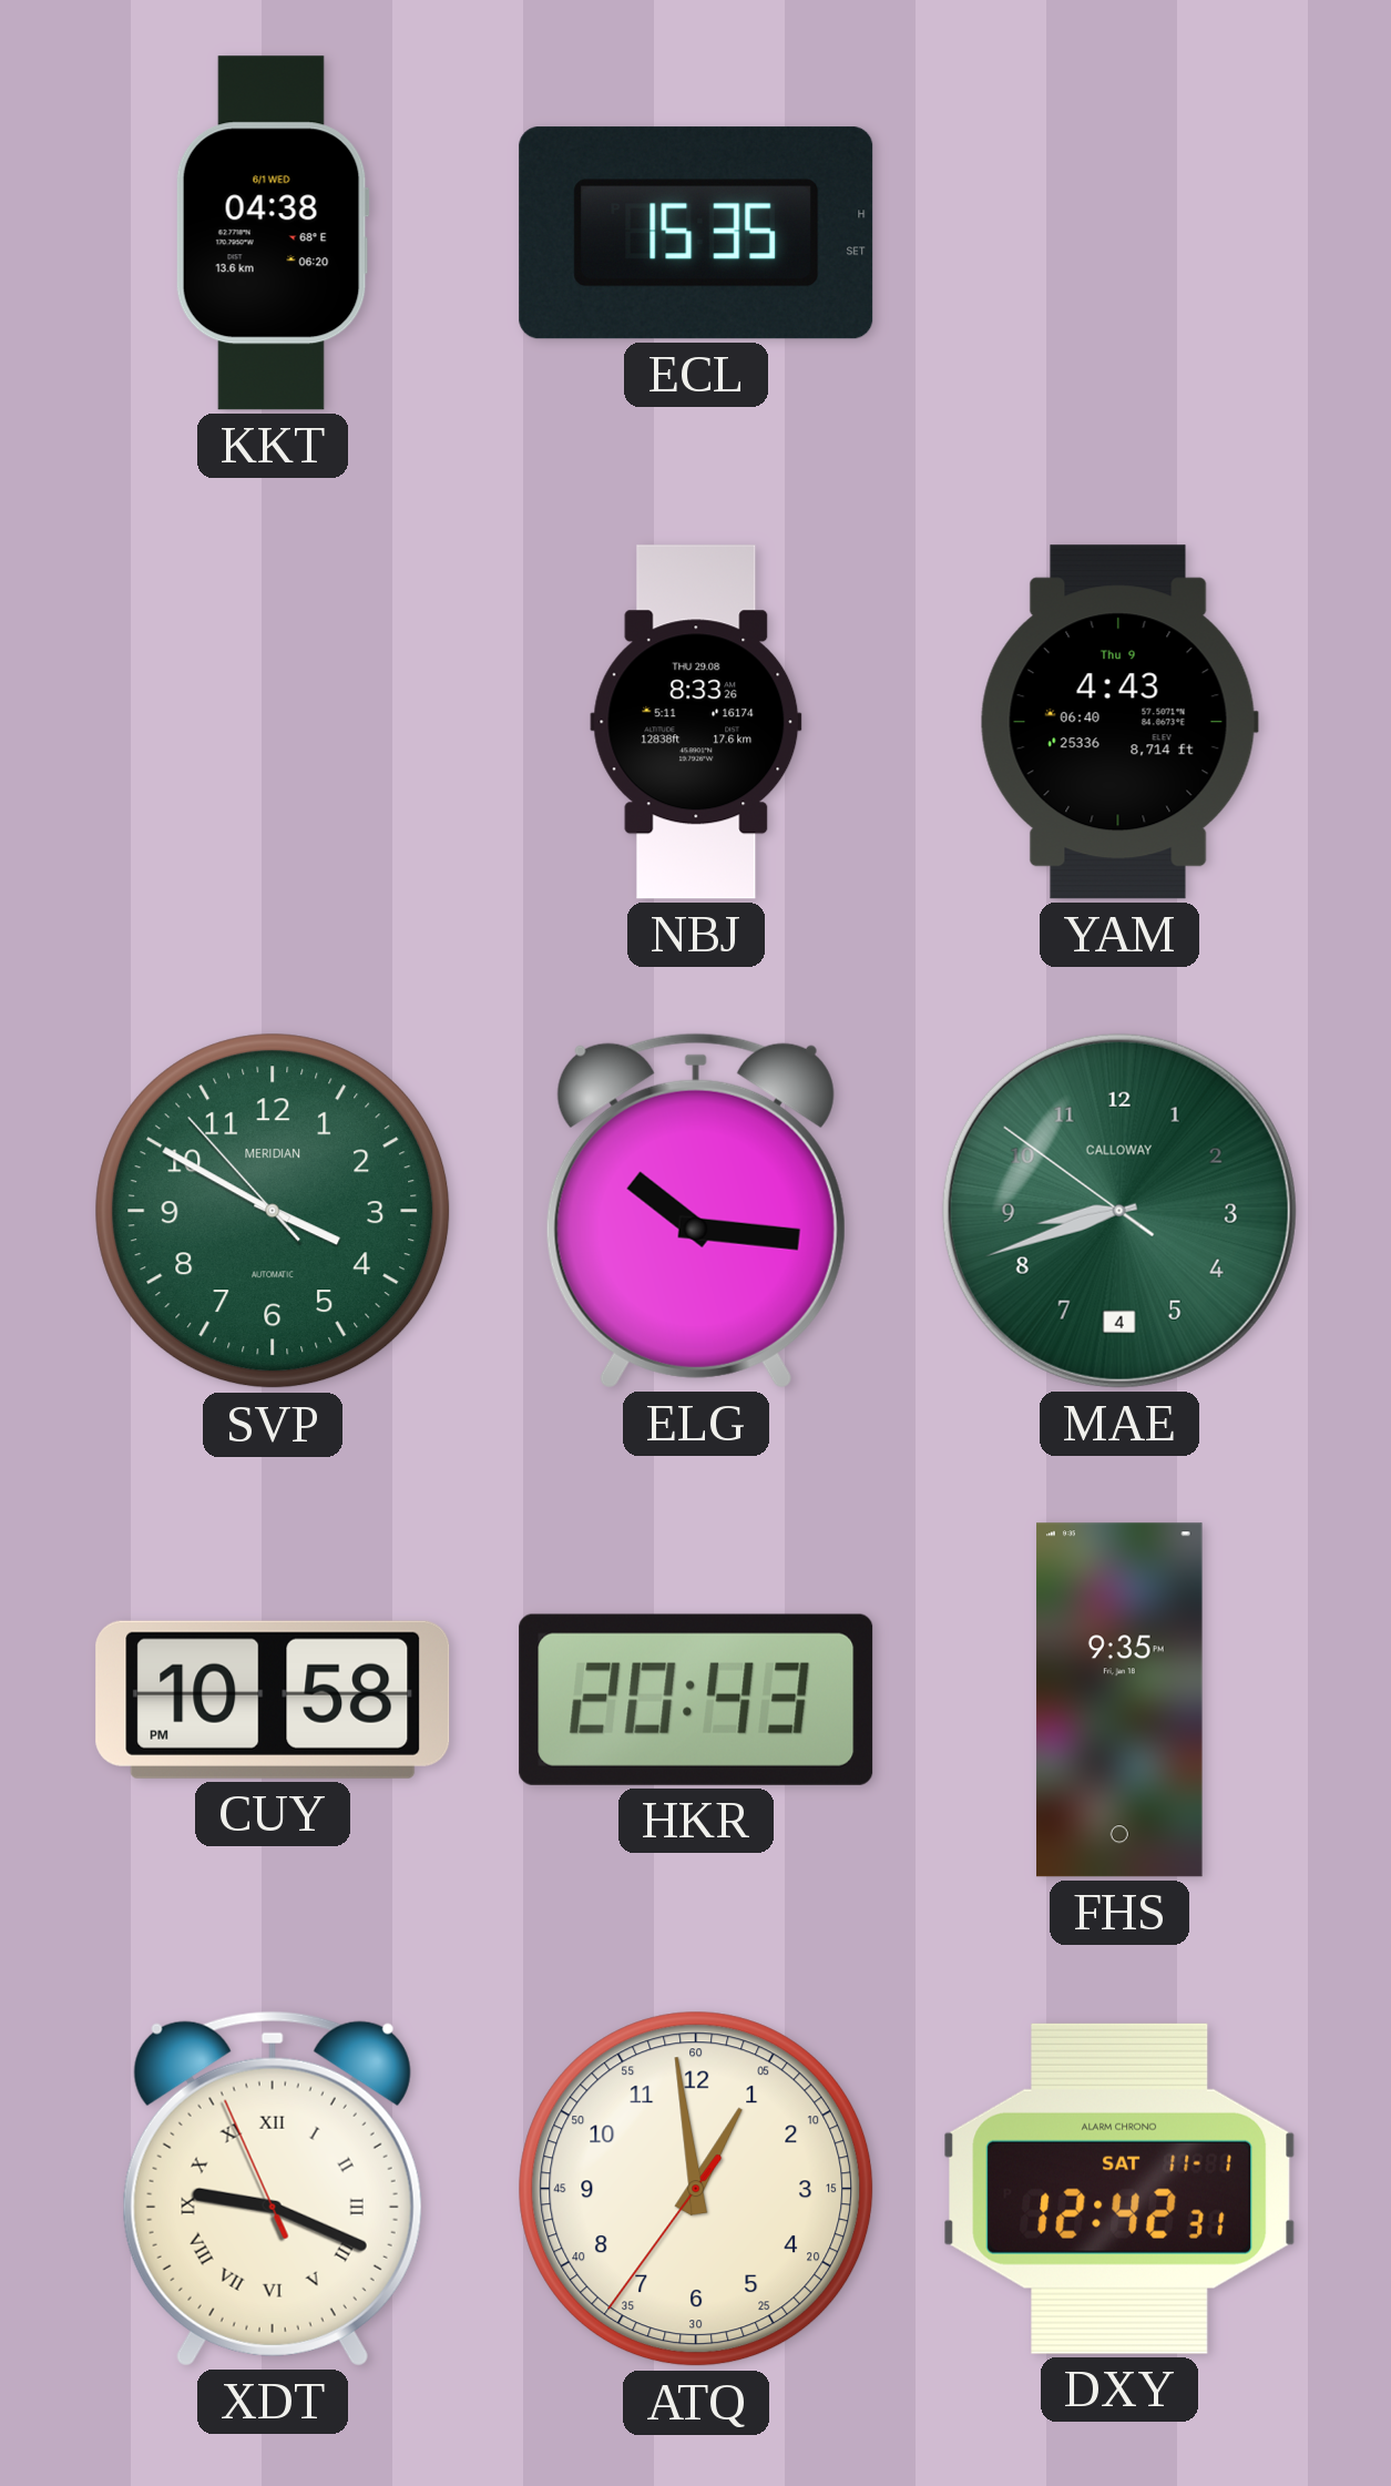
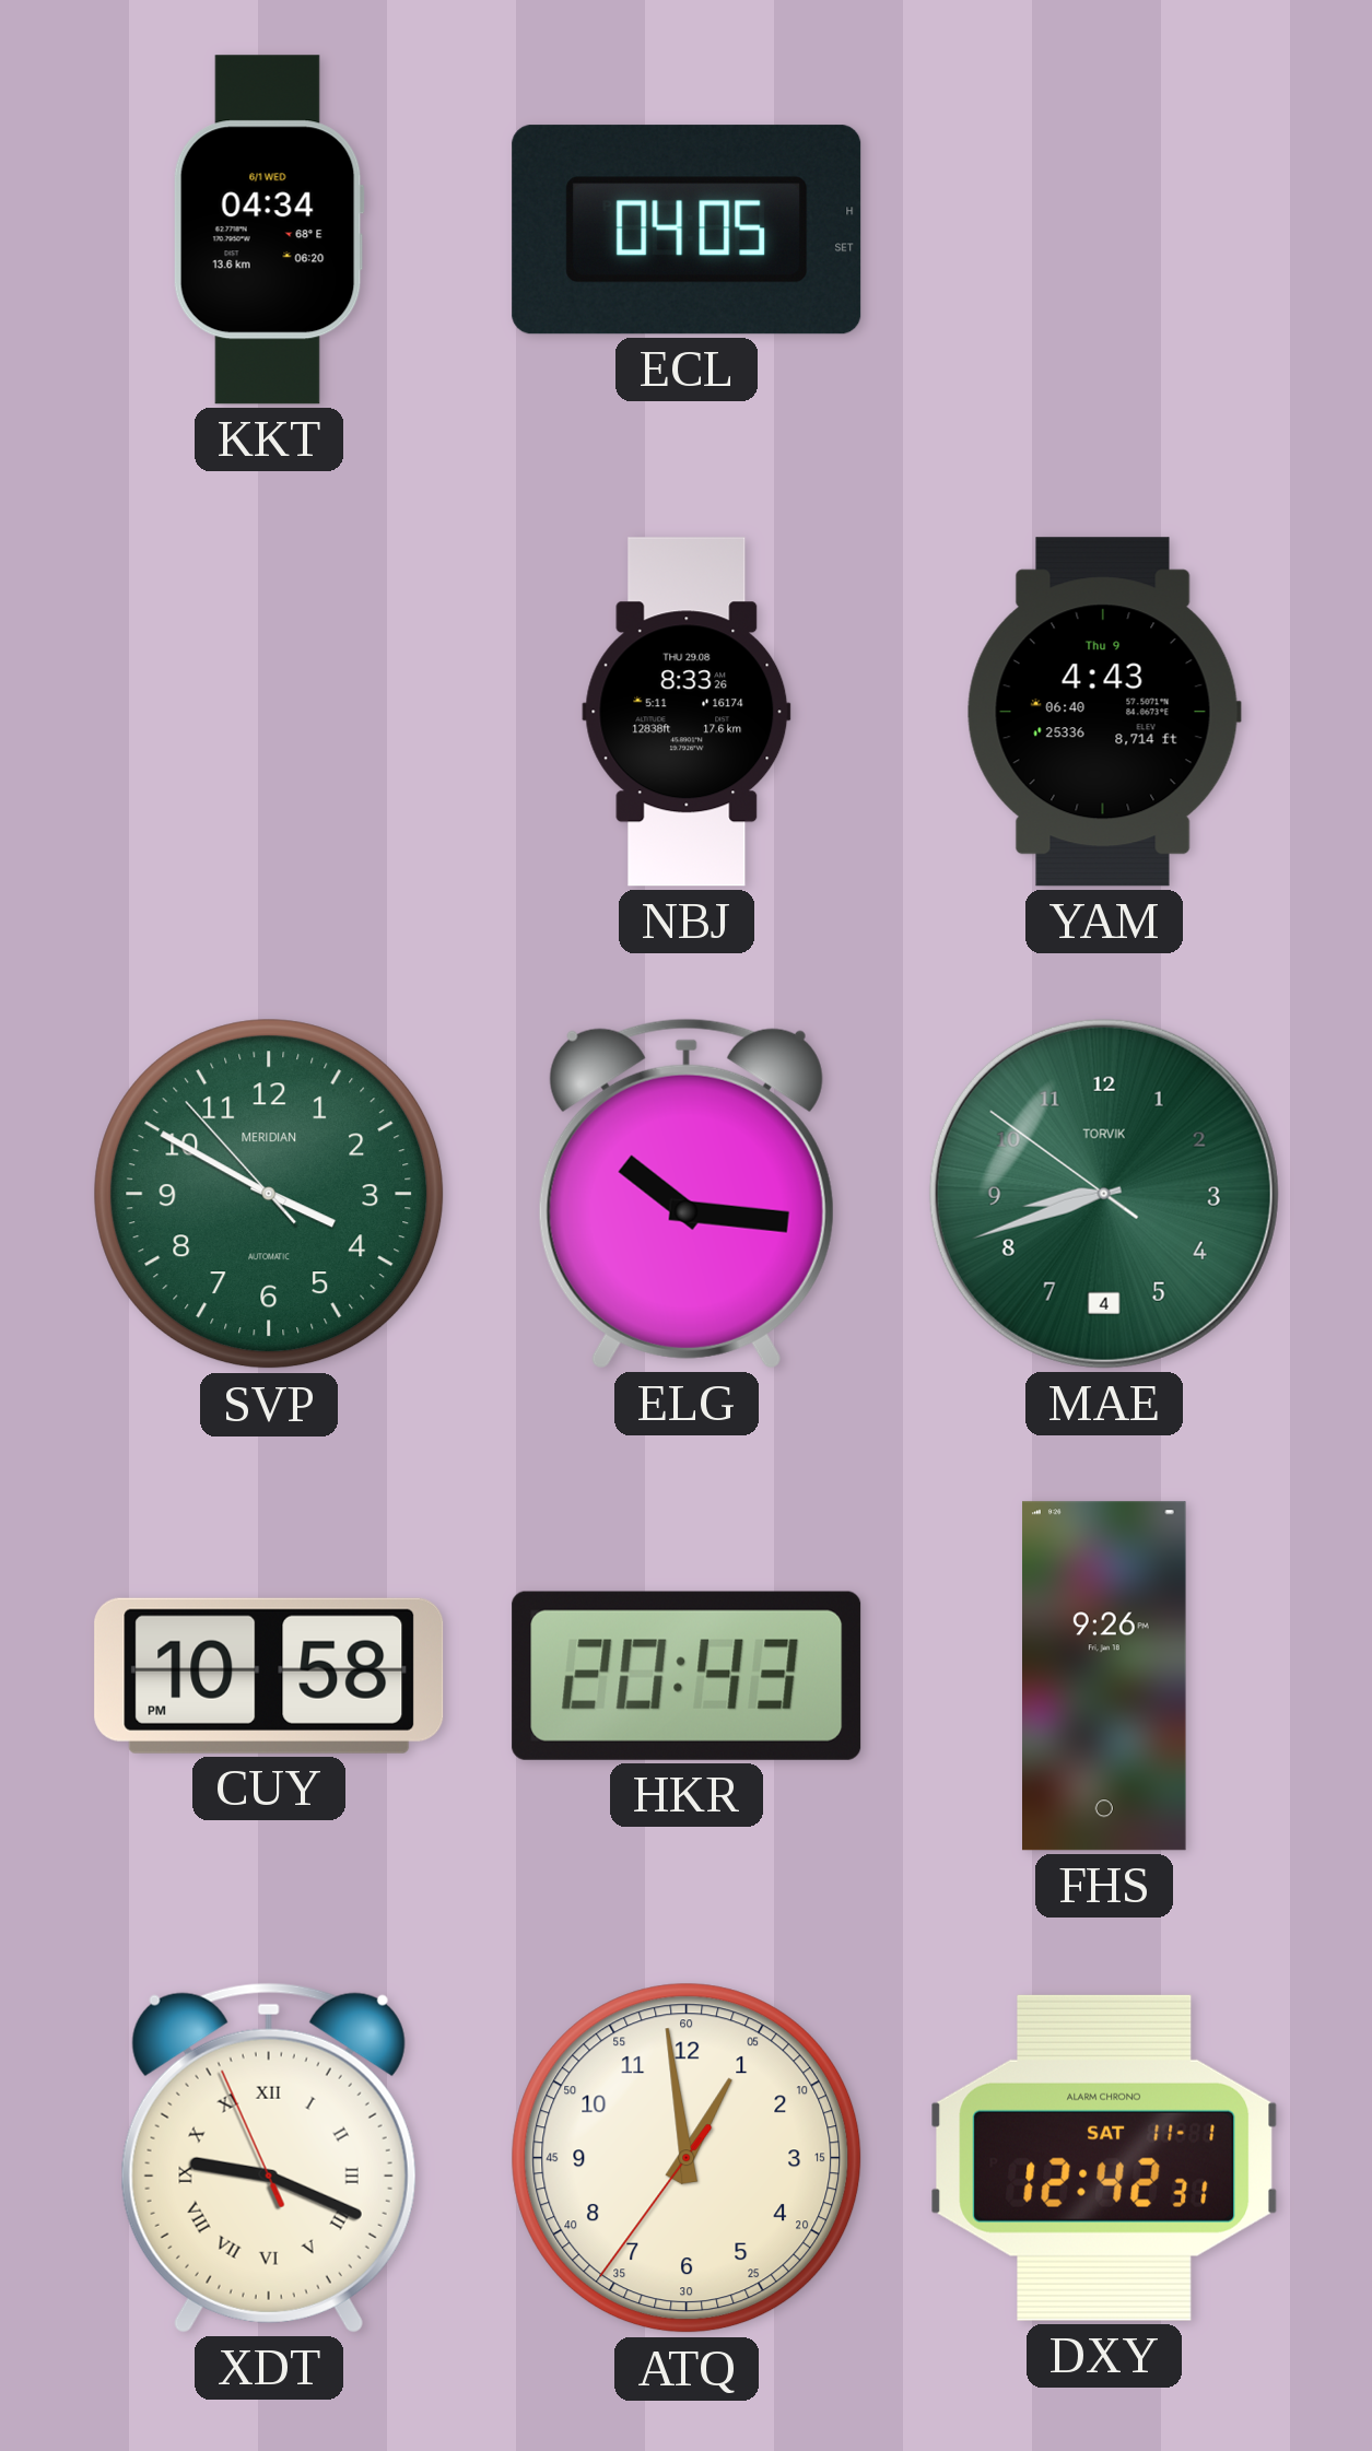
KKT: 04:38 -> 04:34 (269, 230)
ECL: 15:35 -> 04:05 (687, 230)
MAE brand: CALLOWAY -> TORVIK (1104, 1194)
FHS: 9:35 -> 9:26 (1105, 1676)
